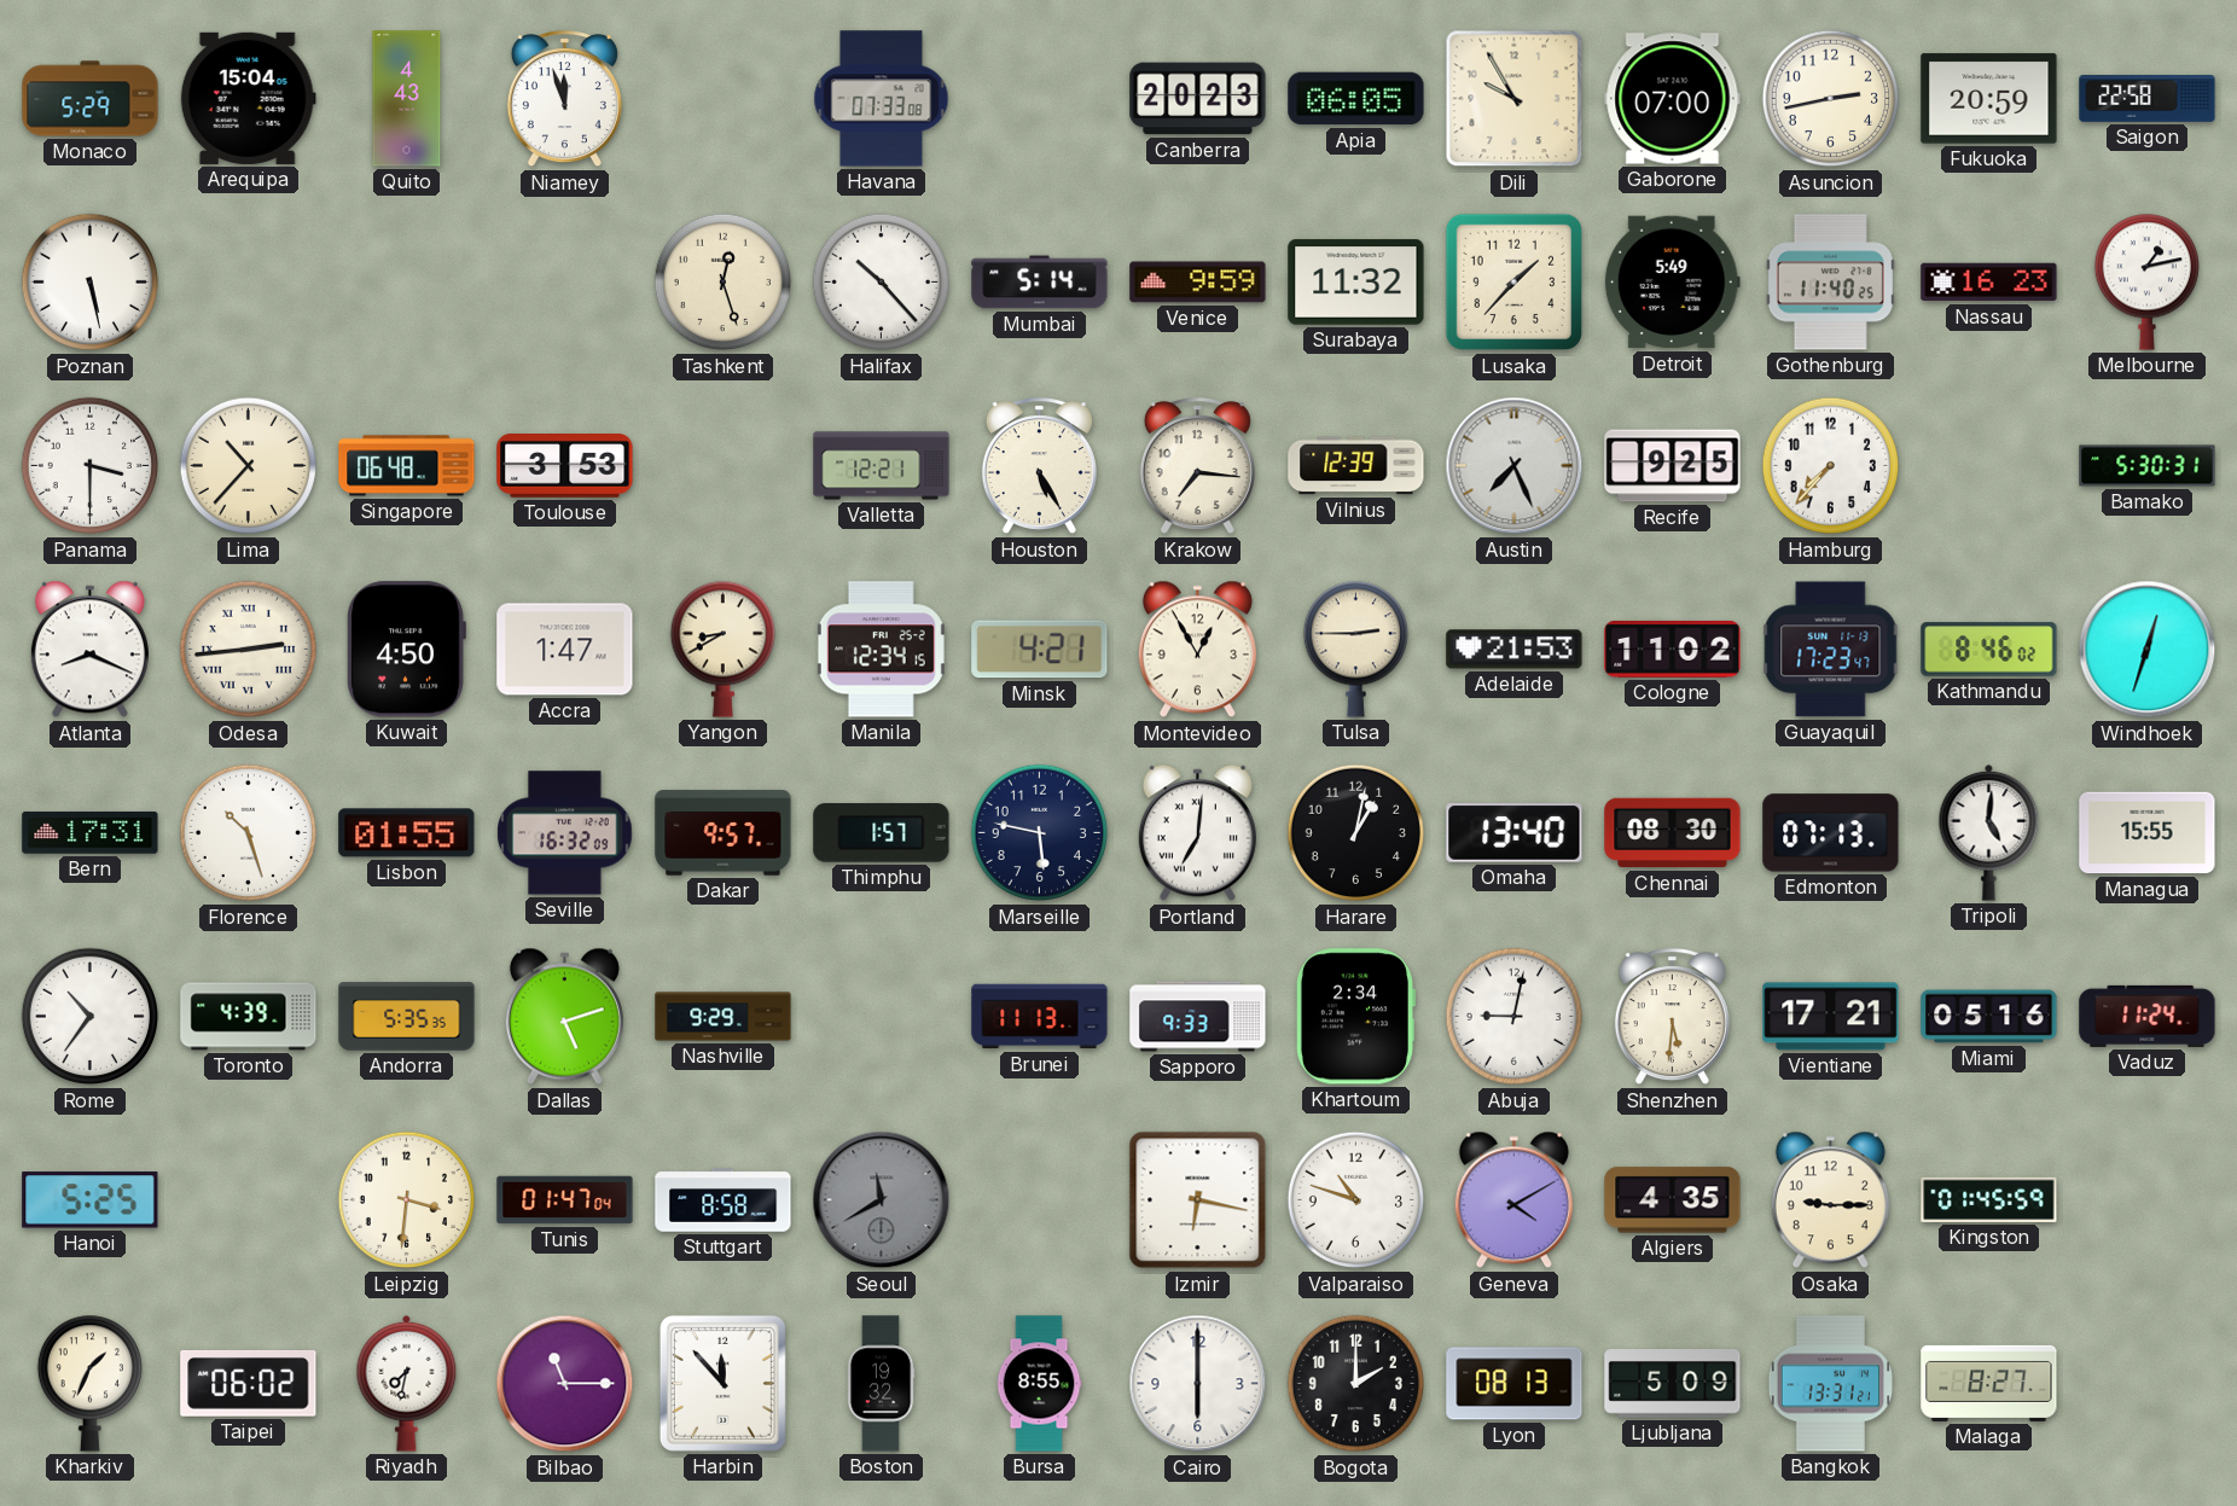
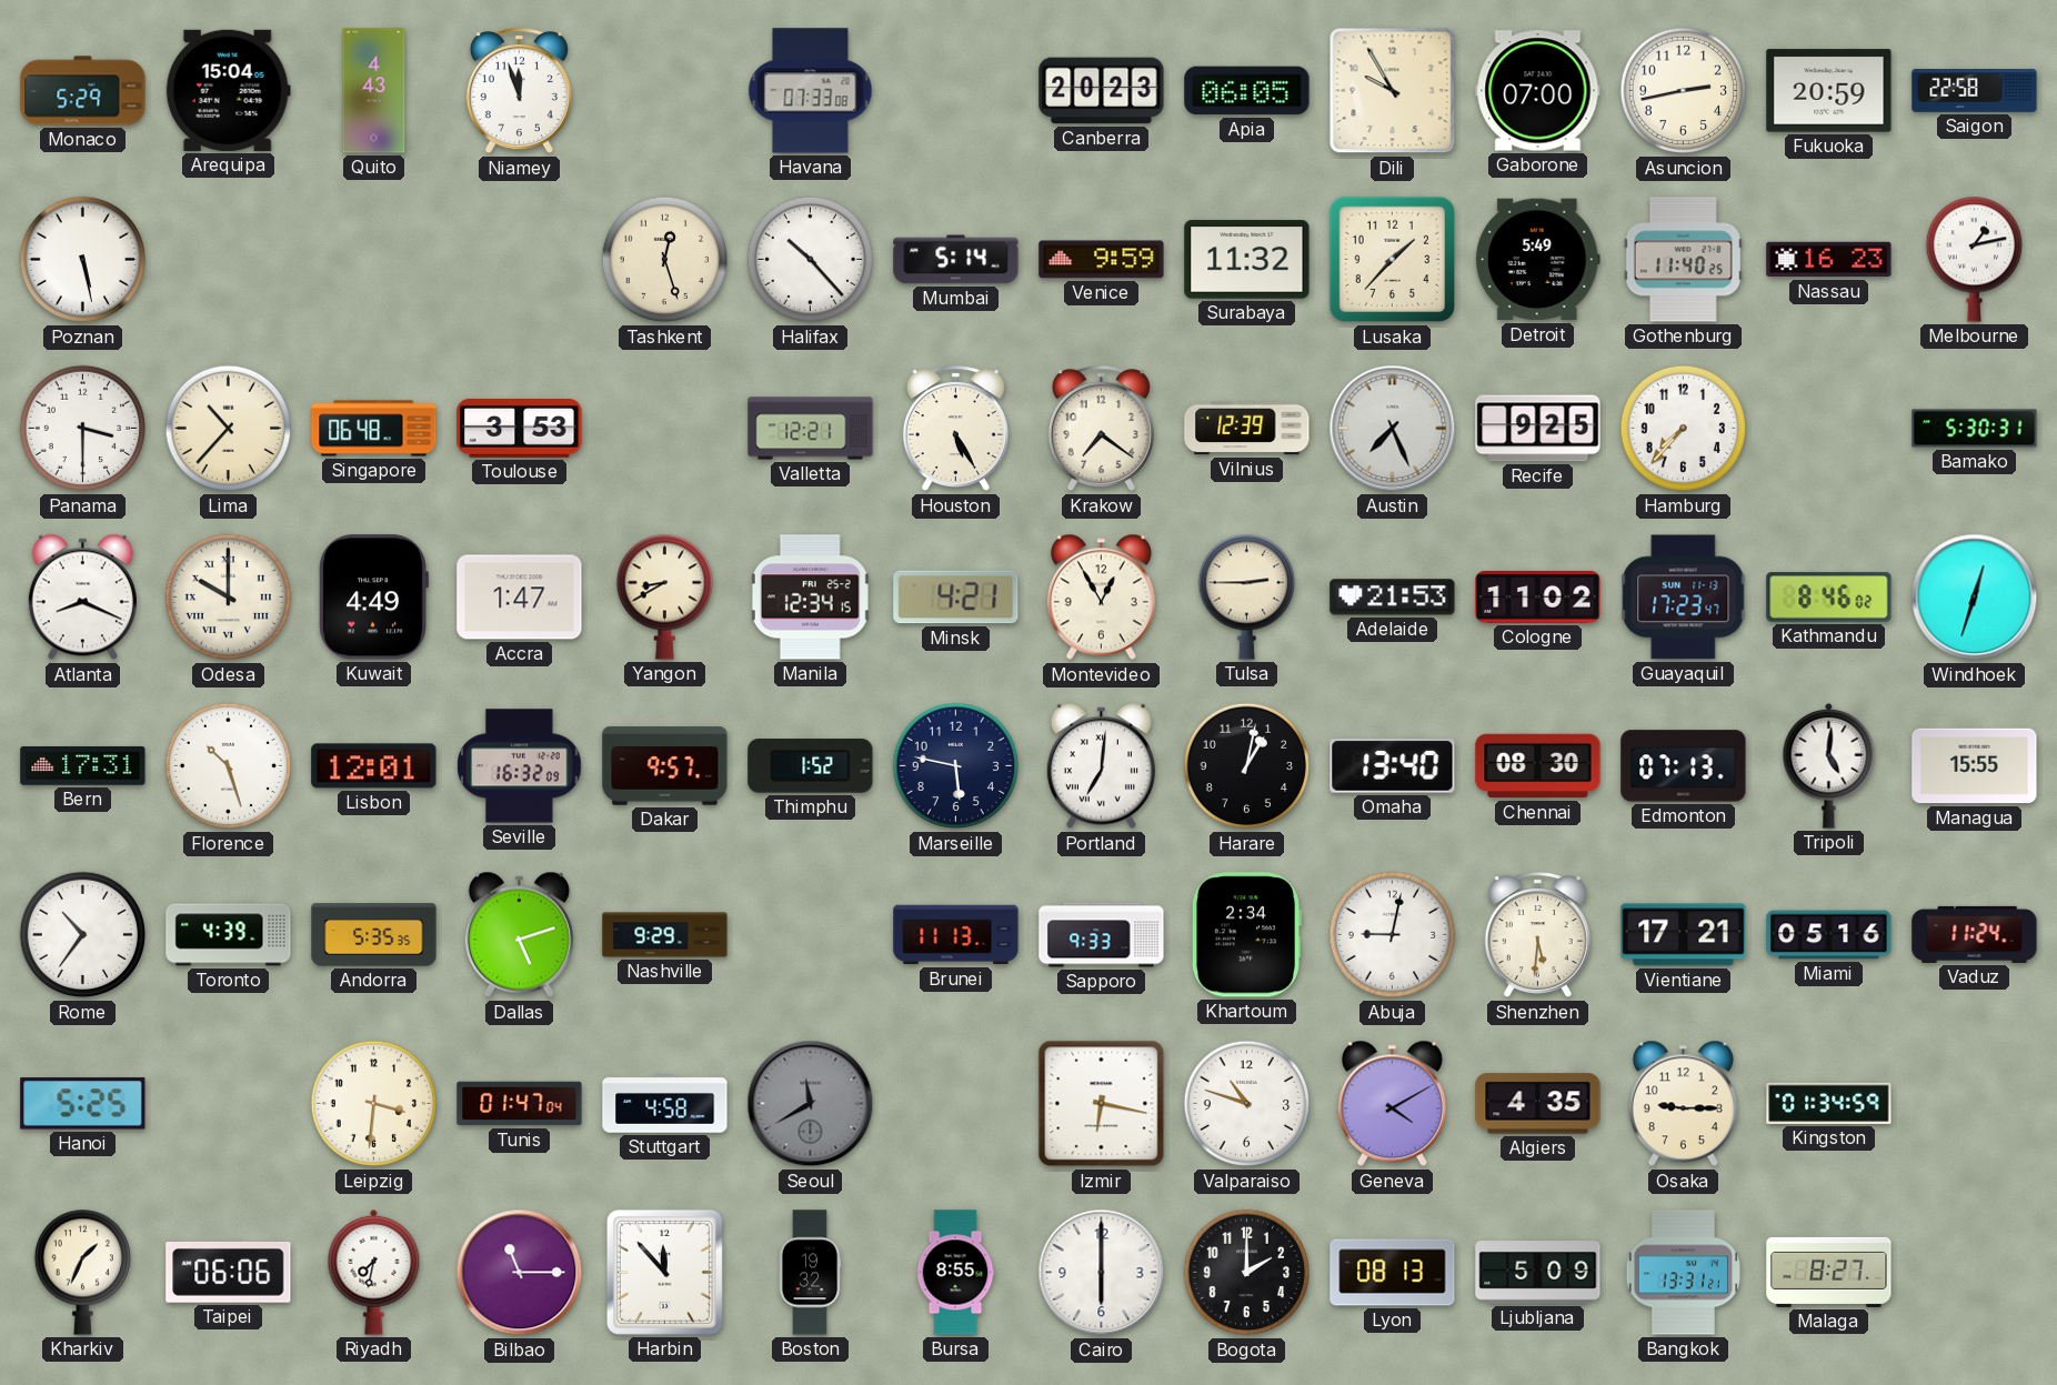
Krakow: 7:16 -> 7:21 (1101, 429)
Odesa: 2:44 -> 10:00 (229, 598)
Kuwait: 4:50 -> 4:49 (373, 598)
Lisbon: 01:55 -> 12:01 (374, 766)
Thimphu: 1:57 -> 1:52 (811, 766)
Stuttgart: 8:58 -> 4:58 (665, 1104)
Kingston: 01:45 -> 01:34 (1829, 1103)
Taipei: 06:02 -> 06:06 (229, 1272)
